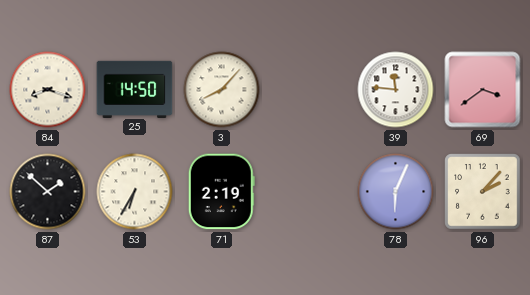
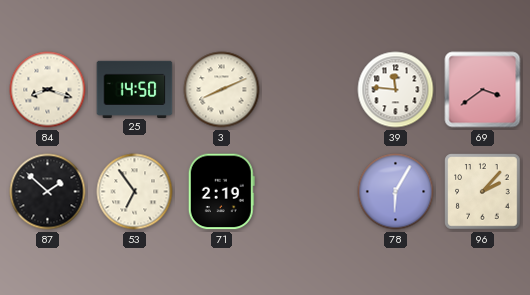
3: 8:07 -> 8:11 (222, 90)
53: 6:35 -> 6:54 (135, 192)
78: 6:04 -> 6:05 (396, 192)
